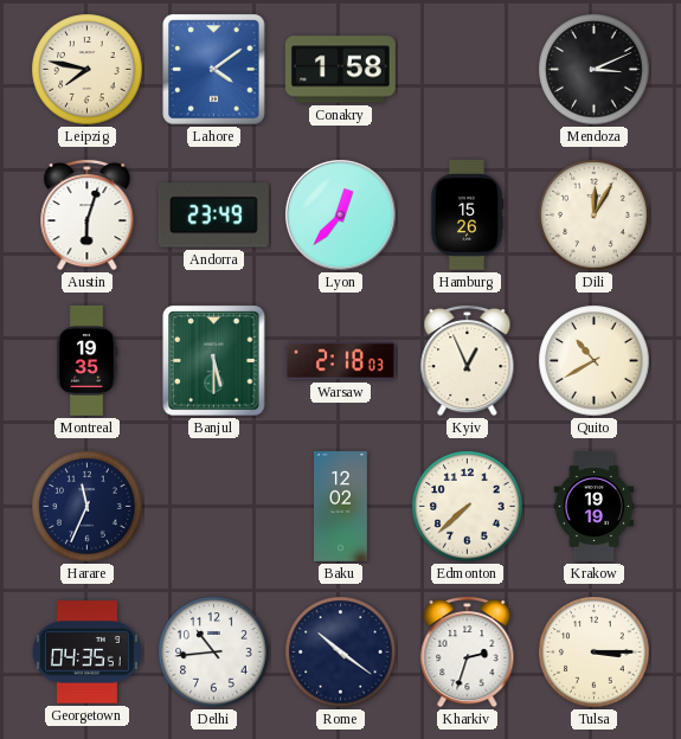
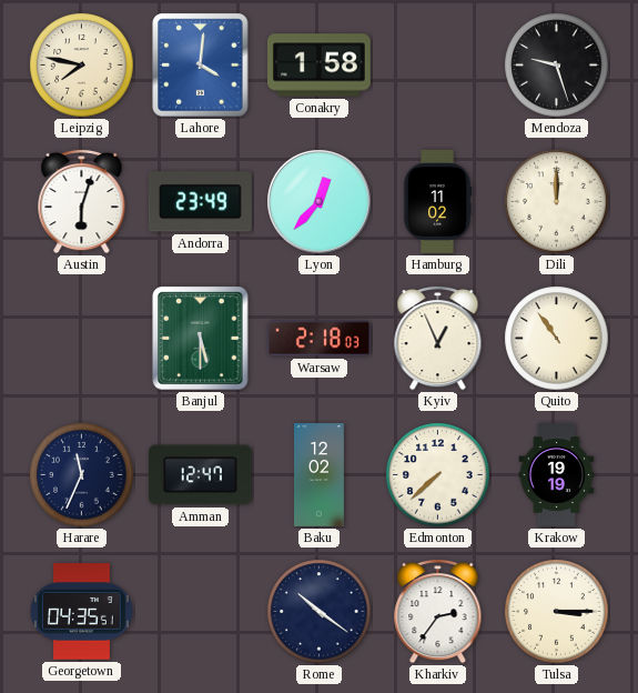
Lahore: 4:09 -> 4:01 (201, 66)
Mendoza: 3:11 -> 9:27 (557, 66)
Hamburg: 15:26 -> 11:02 (437, 201)
Dili: 12:05 -> 12:00 (557, 202)
Montreal: 19:35 -> none (86, 361)
Quito: 10:40 -> 10:54 (557, 339)
Amman: none -> 12:47 (200, 475)
Delhi: 10:44 -> none (214, 653)
Kharkiv: 2:33 -> 2:36 (438, 611)
